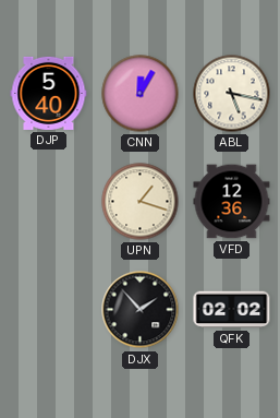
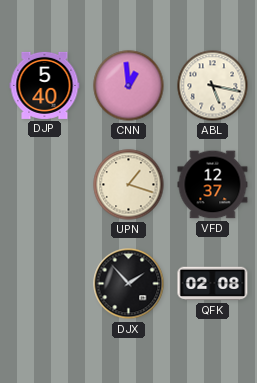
CNN: 12:05 -> 12:59 (129, 86)
VFD: 12:36 -> 12:37 (213, 185)
QFK: 02:02 -> 02:08 (213, 284)
